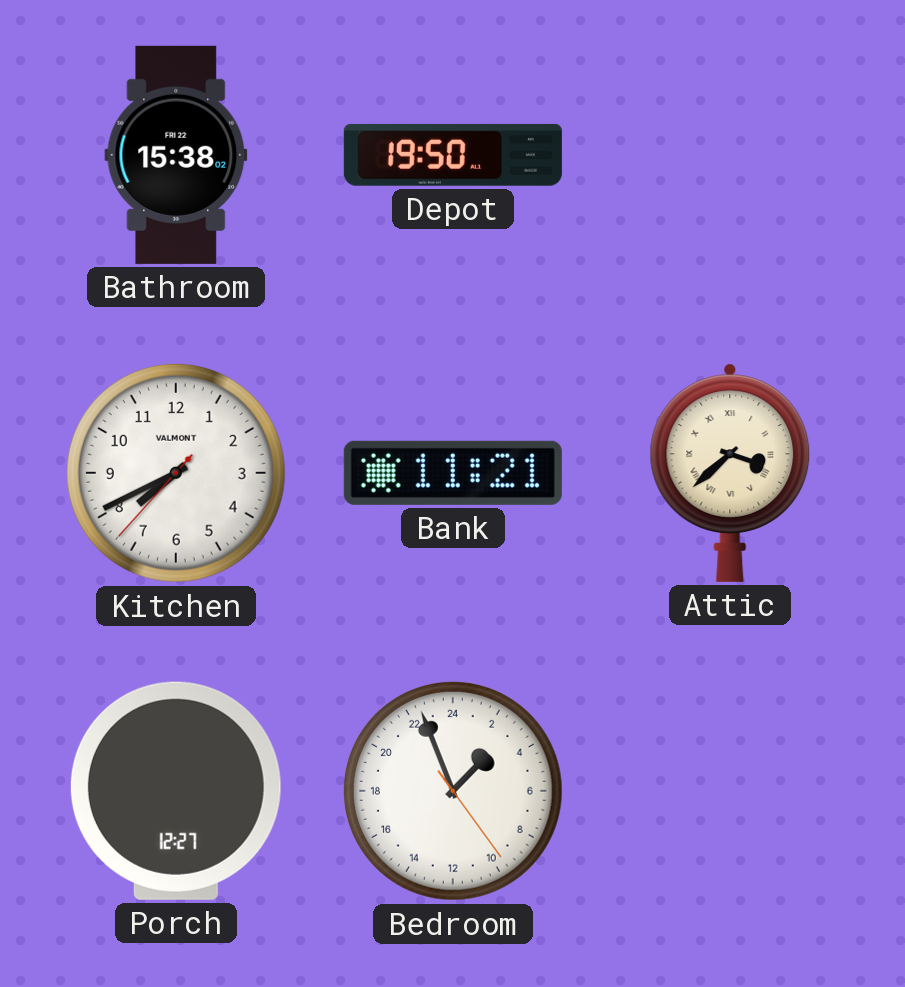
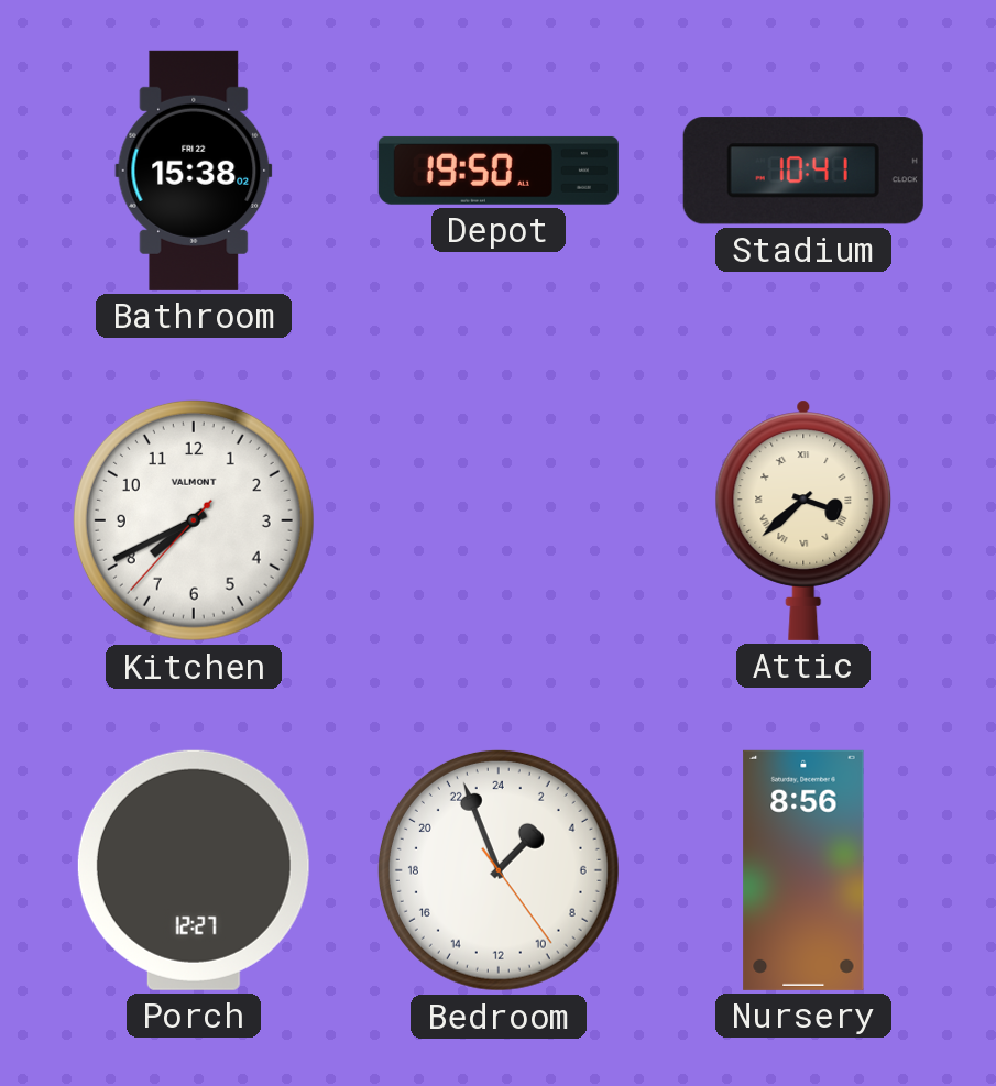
Stadium: none -> 10:41 (803, 171)
Bank: 11:21 -> none (453, 473)
Nursery: none -> 8:56 (803, 870)
